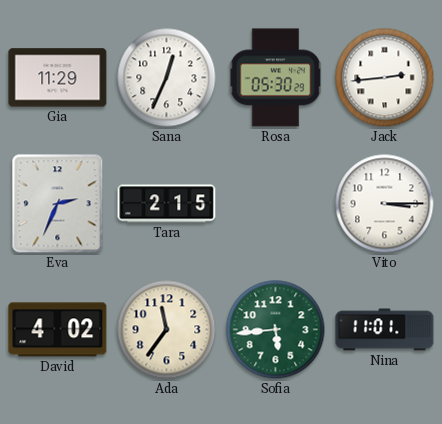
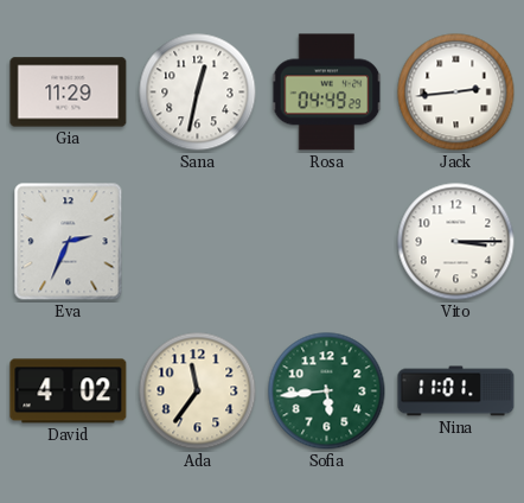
Sana: 12:34 -> 12:32 (198, 93)
Rosa: 05:30 -> 04:49 (327, 93)
Tara: 2:15 -> none (167, 204)
